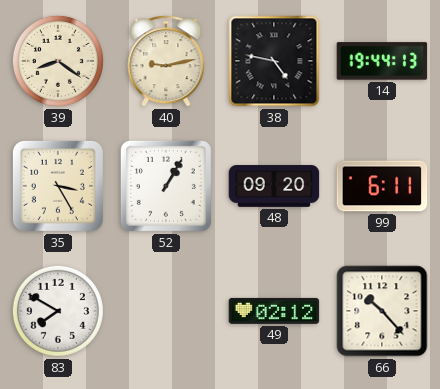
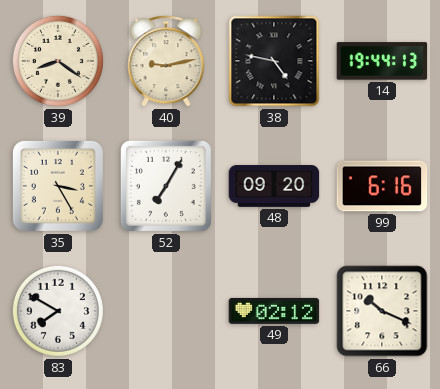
52: 1:05 -> 7:05 (166, 186)
99: 6:11 -> 6:16 (382, 186)
66: 10:23 -> 10:19 (382, 311)
